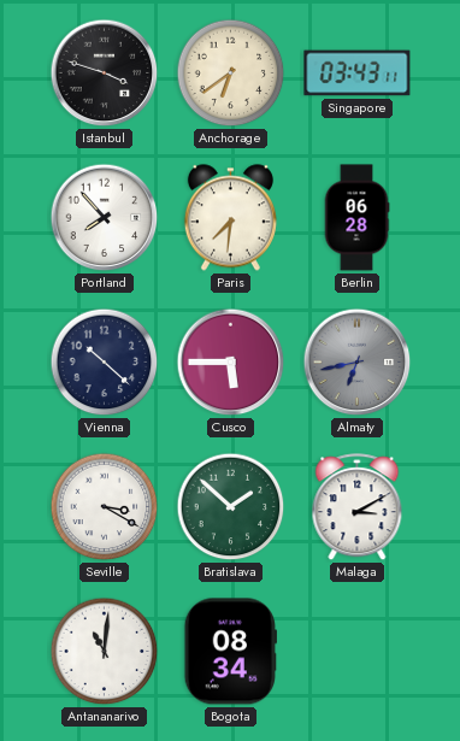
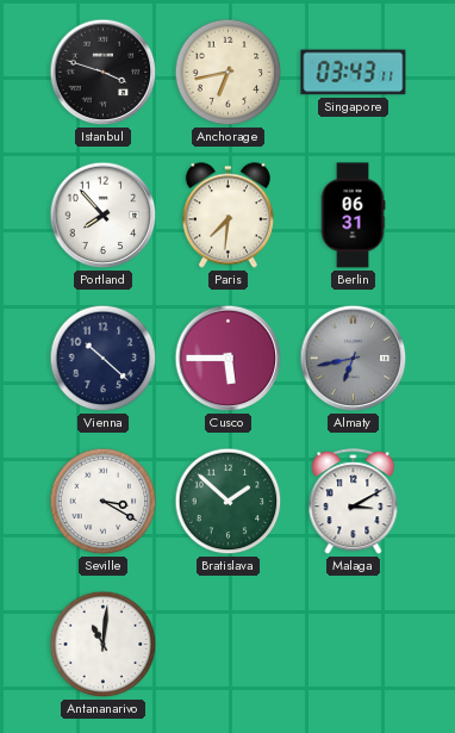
Anchorage: 6:39 -> 6:43 (229, 73)
Berlin: 06:28 -> 06:31 (353, 216)
Bogota: 08:34 -> none (230, 652)
